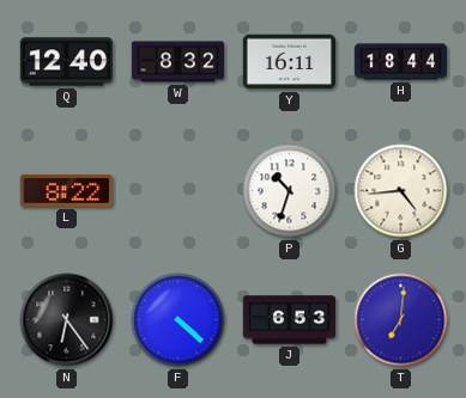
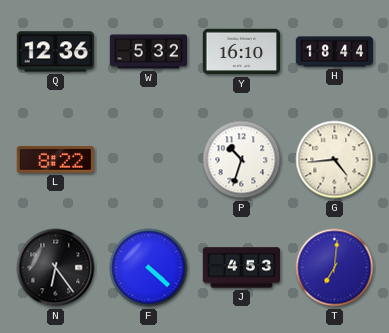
Q: 12:40 -> 12:36 (55, 52)
W: 8:32 -> 5:32 (149, 52)
Y: 16:11 -> 16:10 (242, 52)
J: 6:53 -> 4:53 (242, 268)
